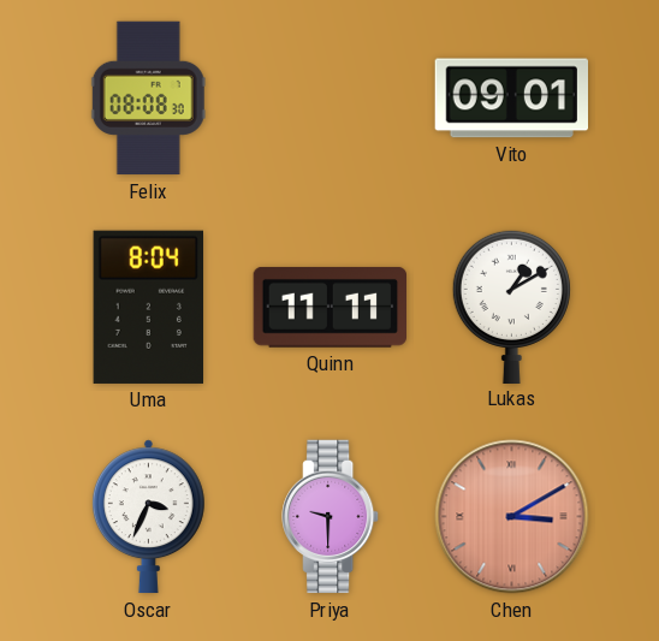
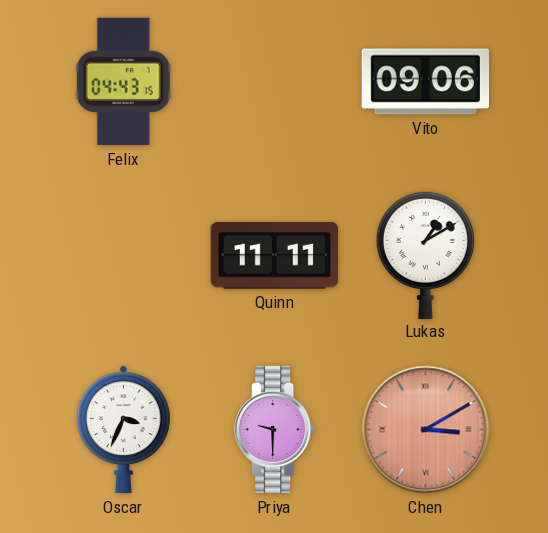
Felix: 08:08 -> 04:43 (123, 82)
Vito: 09:01 -> 09:06 (425, 82)
Uma: 8:04 -> none (148, 307)
